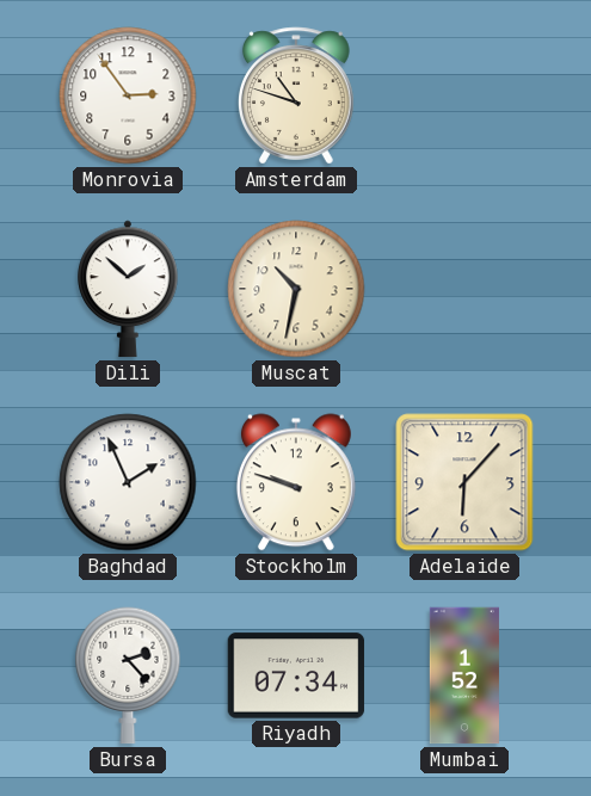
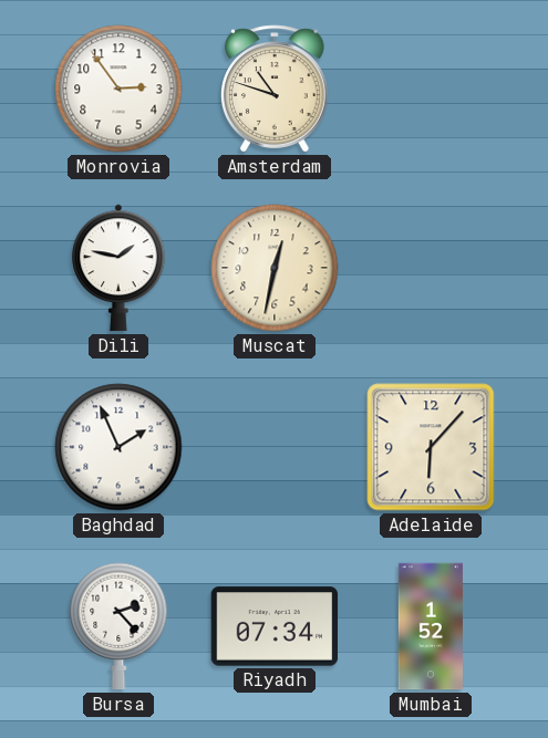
Dili: 1:52 -> 1:47 (120, 268)
Muscat: 10:32 -> 12:32 (275, 268)
Stockholm: 9:48 -> none (296, 482)
